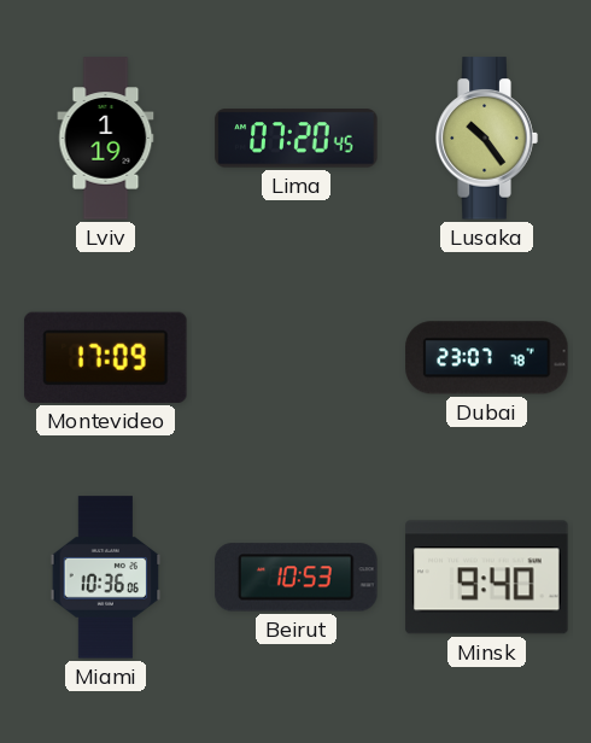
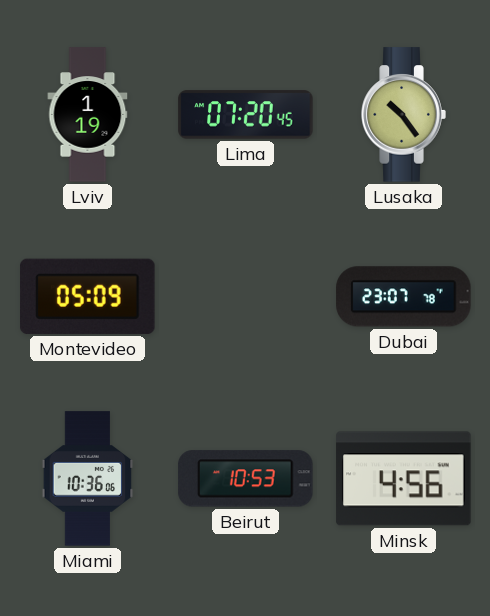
Montevideo: 17:09 -> 05:09 (88, 296)
Minsk: 9:40 -> 4:56 (404, 479)
